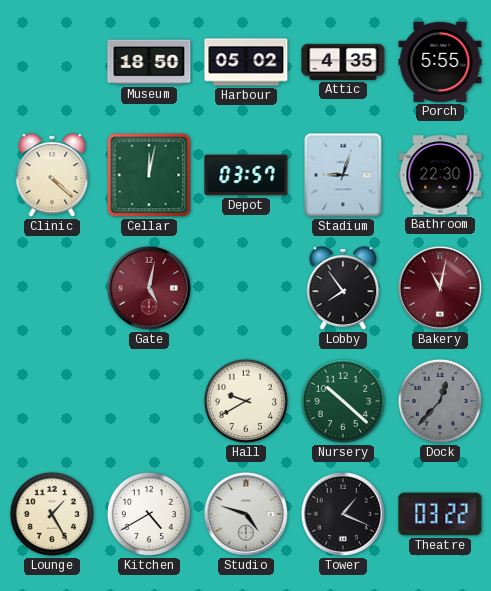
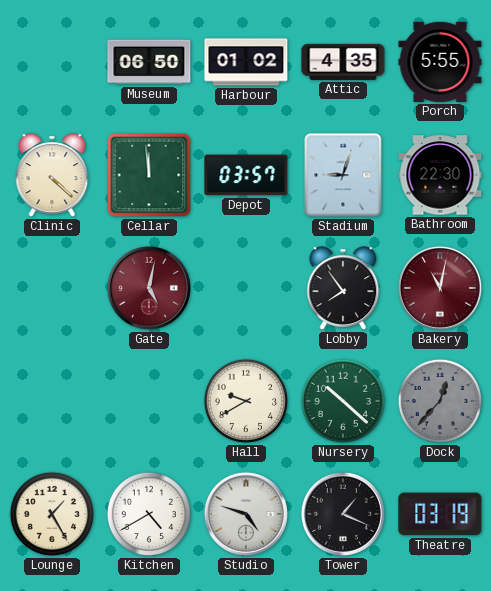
Museum: 18:50 -> 06:50 (149, 62)
Harbour: 05:02 -> 01:02 (246, 62)
Cellar: 12:02 -> 11:59 (149, 175)
Theatre: 03:22 -> 03:19 (440, 514)
